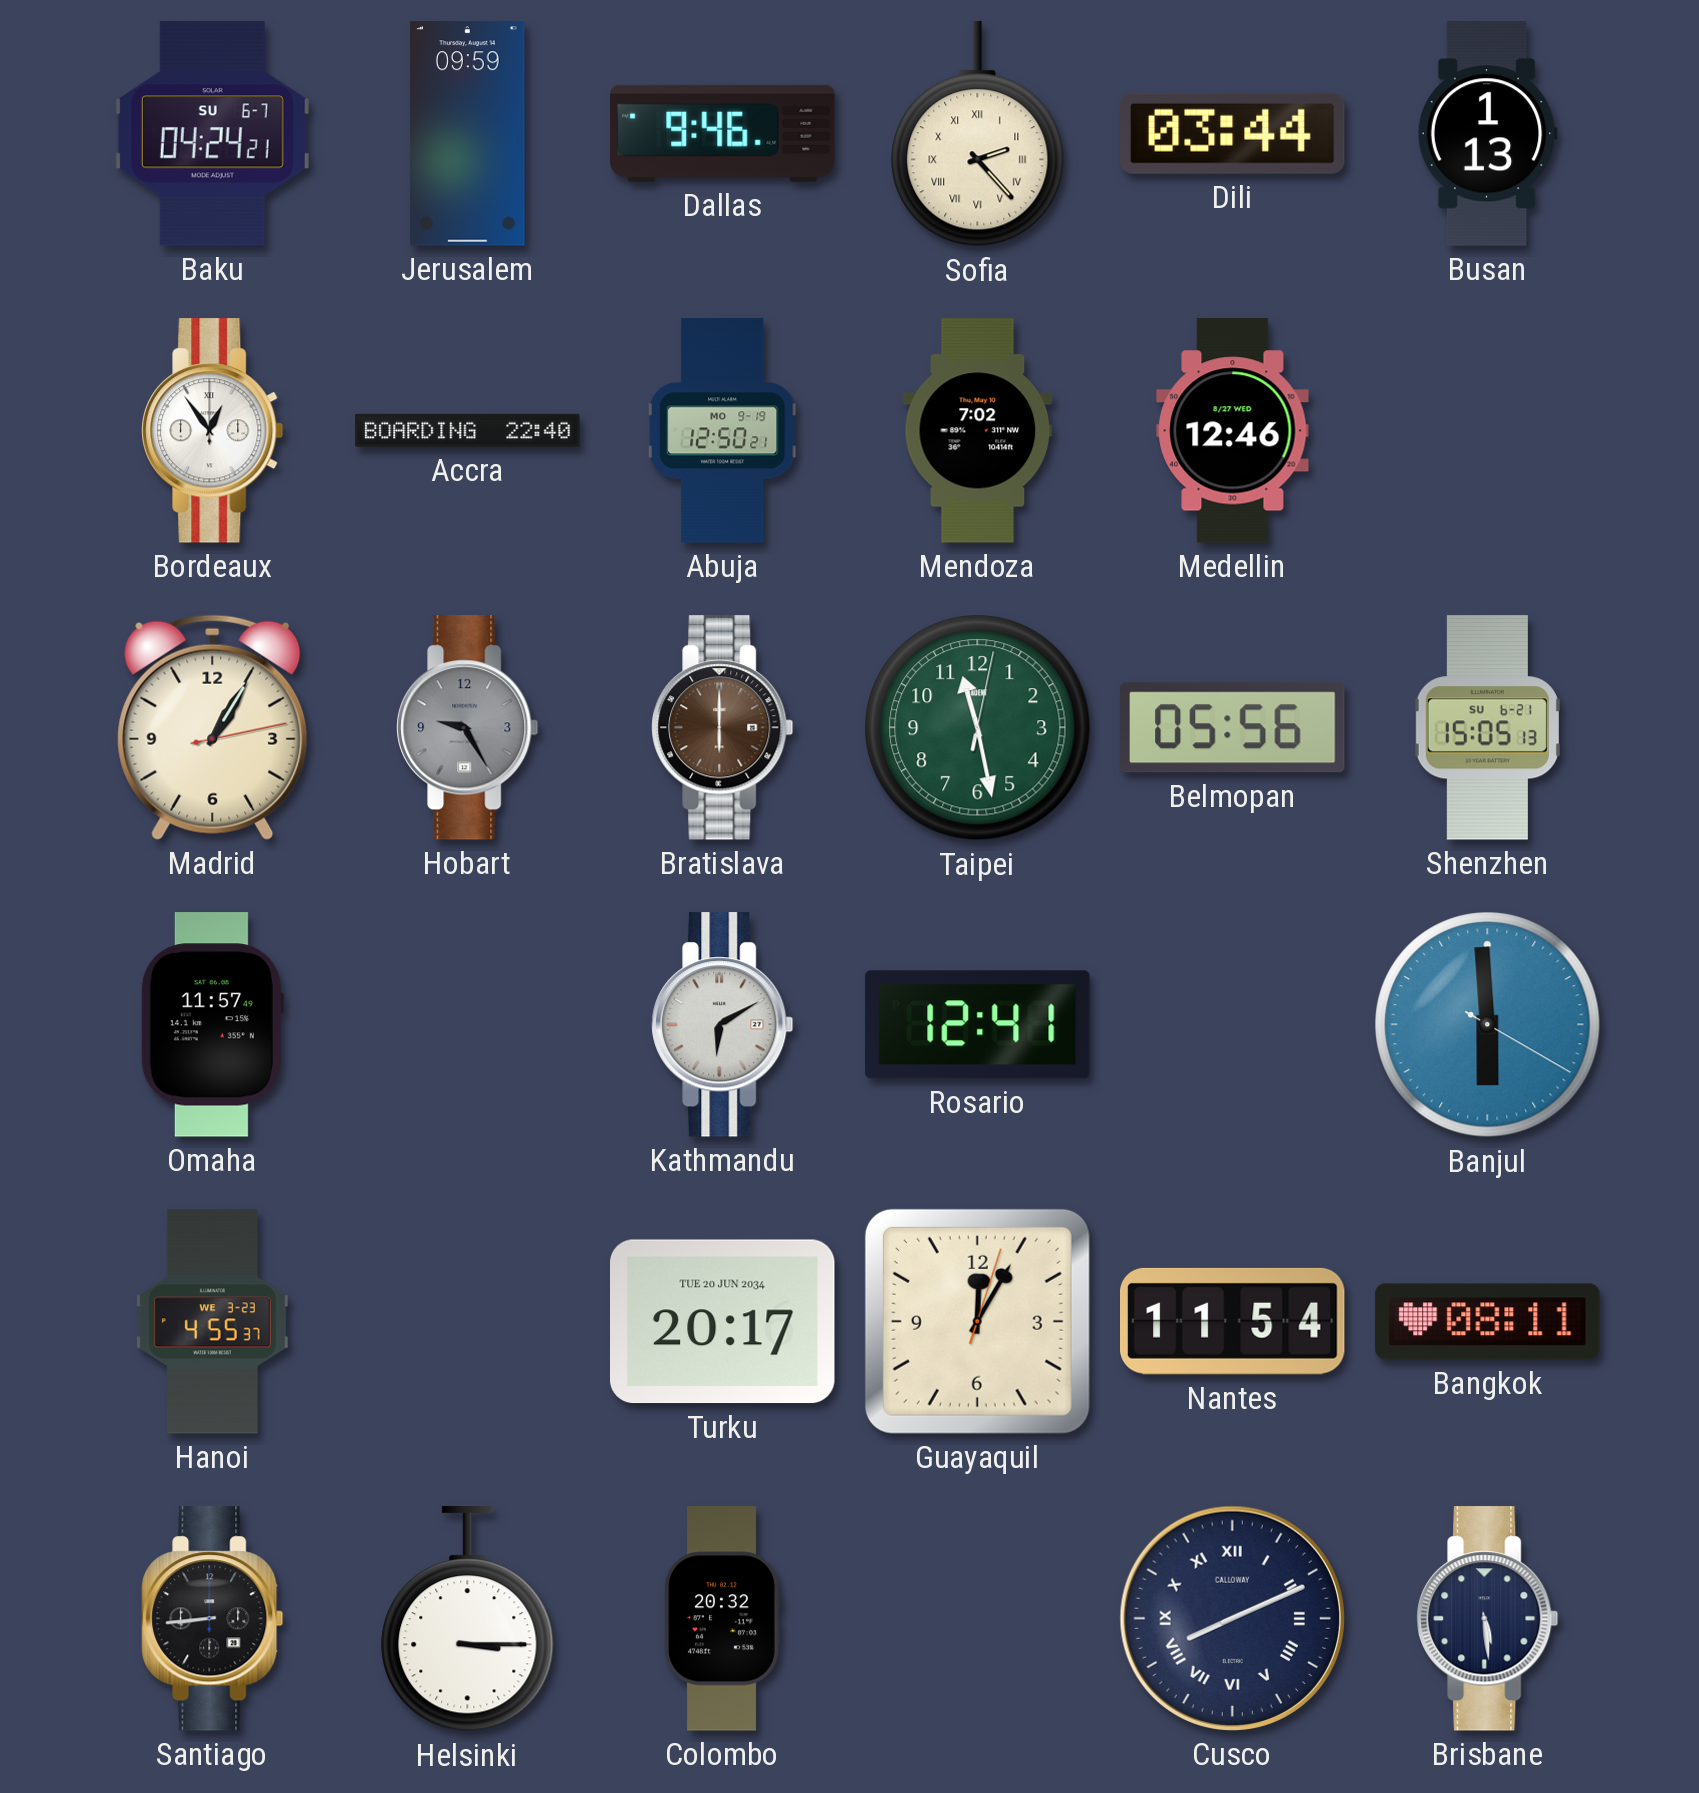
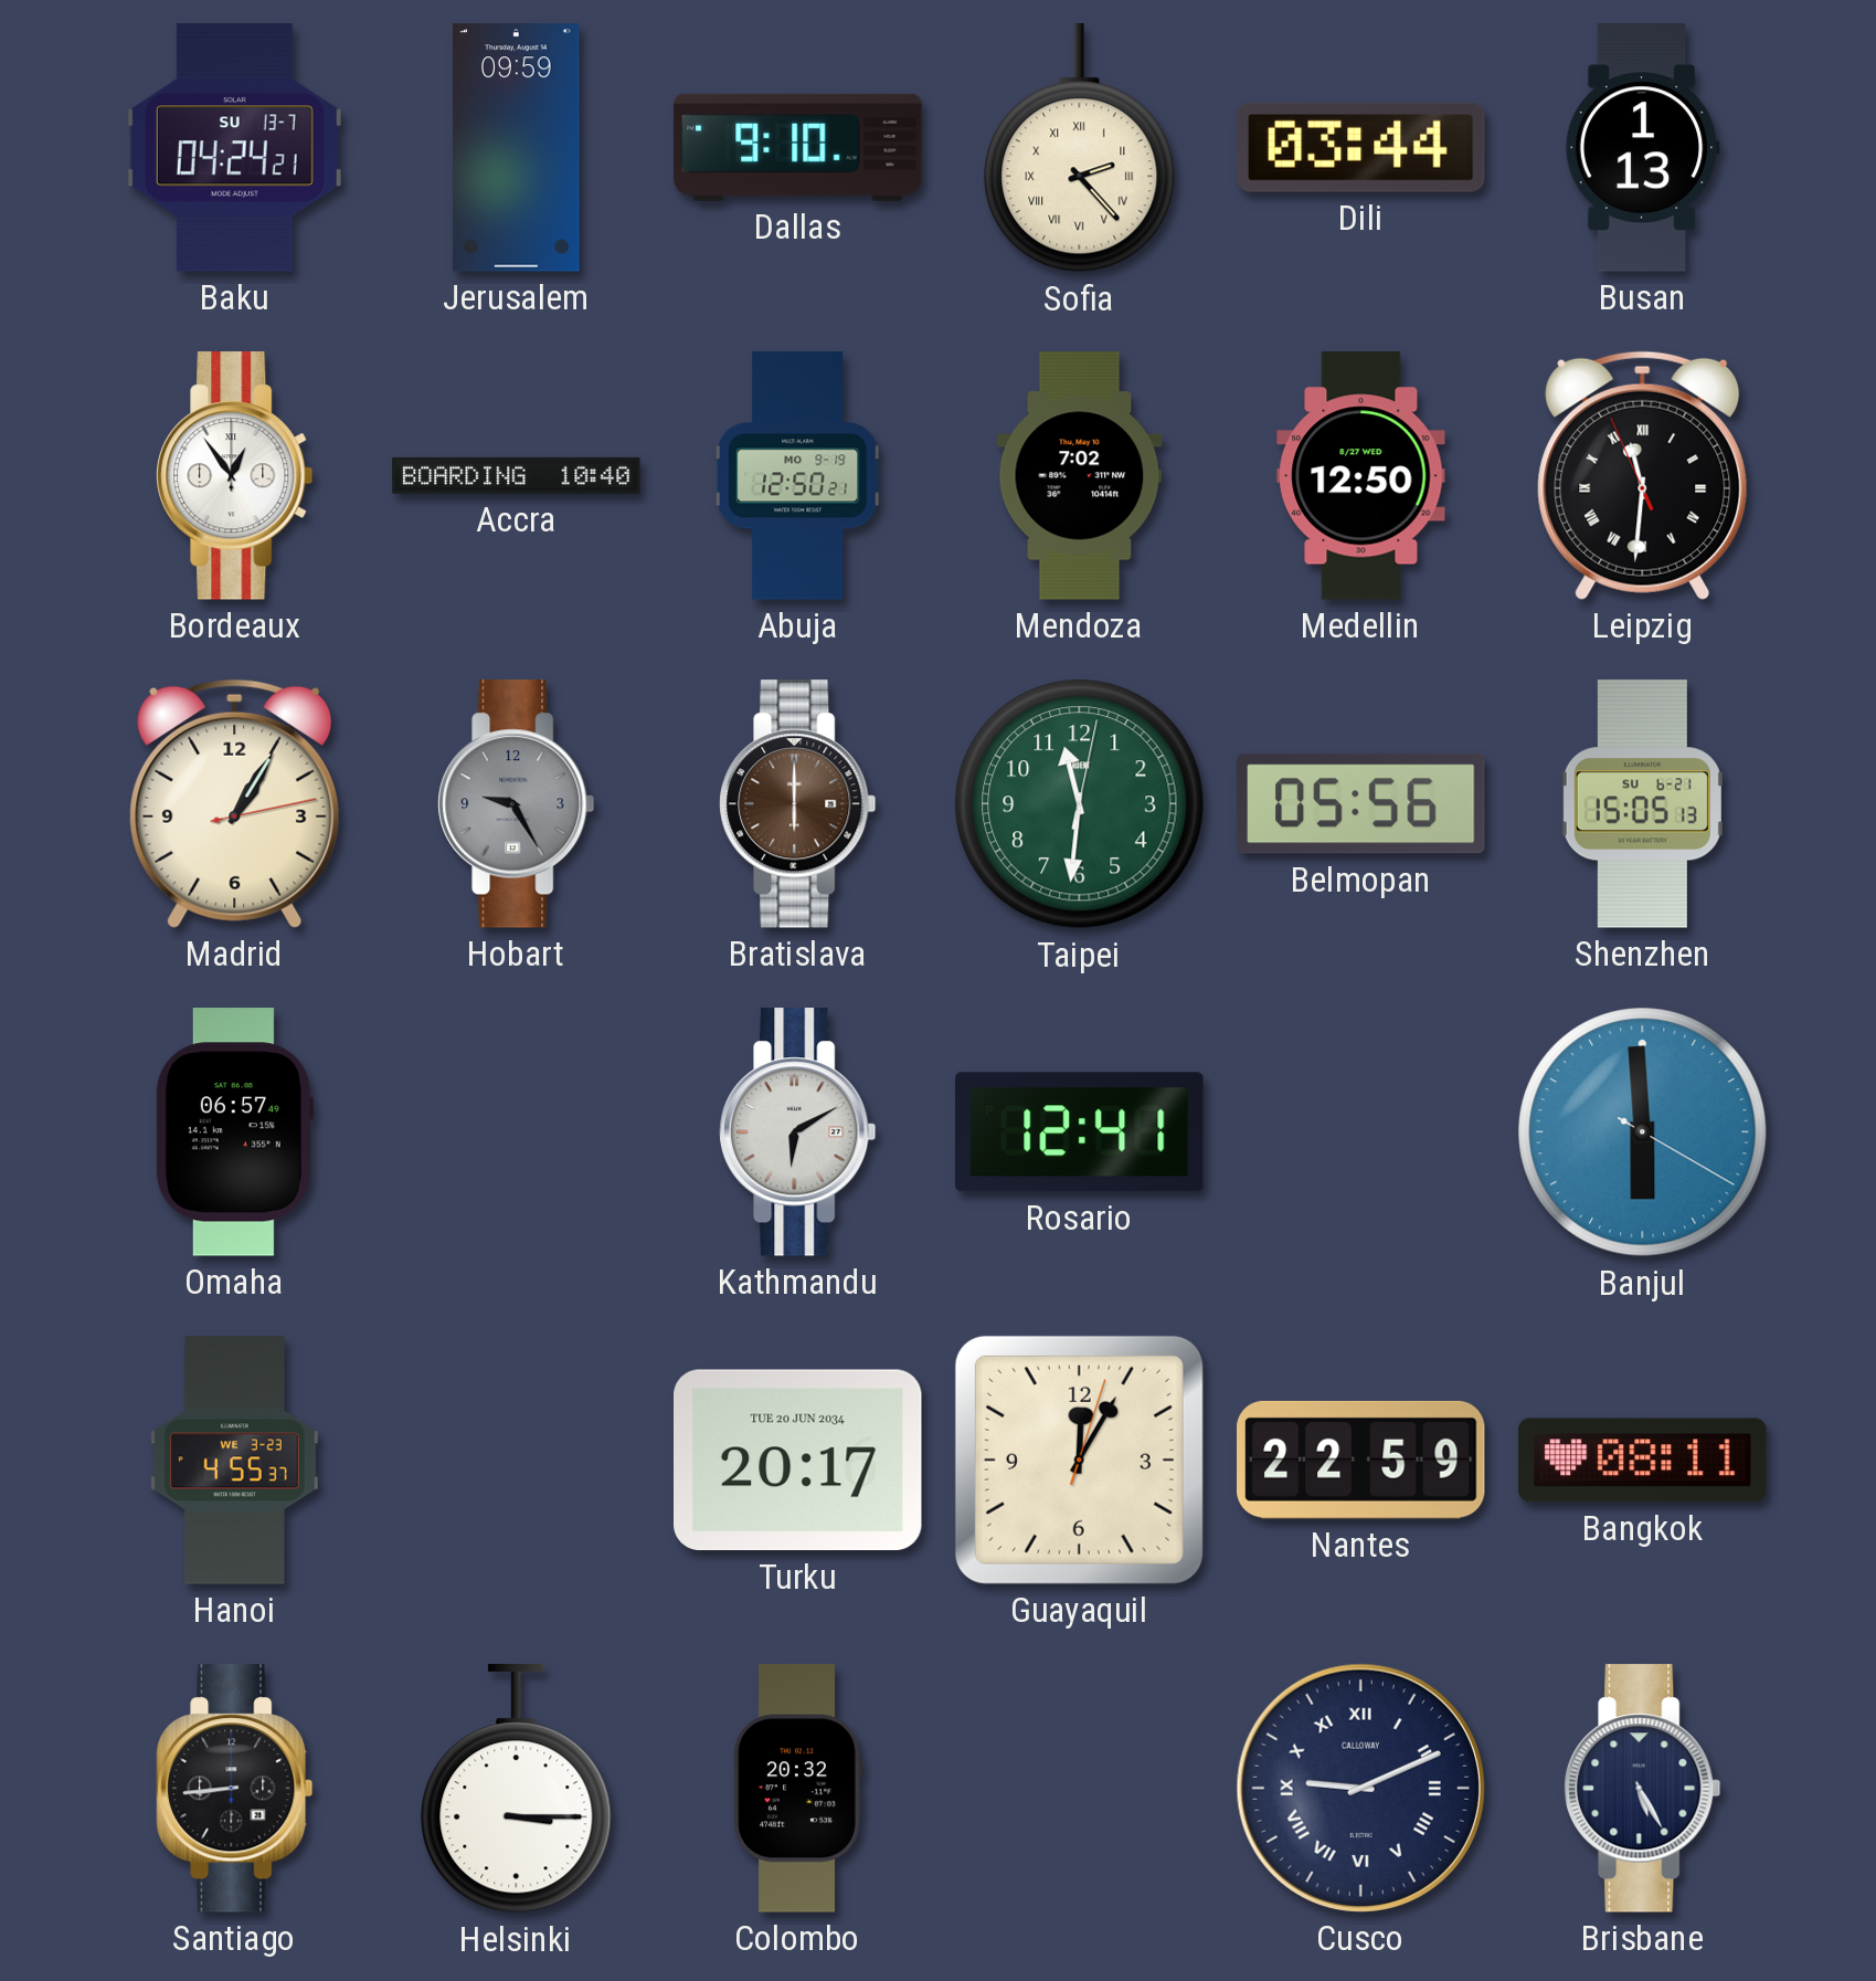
Baku date: SU 6-7 -> SU 13-7 (234, 148)
Dallas: 9:46 -> 9:10 (798, 147)
Accra: 22:40 -> 10:40 (517, 475)
Medellin: 12:46 -> 12:50 (1361, 476)
Leipzig: none -> 11:30 (1643, 475)
Taipei: 11:28 -> 11:31 (1080, 804)
Omaha: 11:57 -> 06:57 (234, 1132)
Nantes: 11:54 -> 22:59 (1361, 1460)
Cusco: 8:11 -> 9:11 (1360, 1788)
Brisbane: 5:29 -> 5:25 (1643, 1789)
